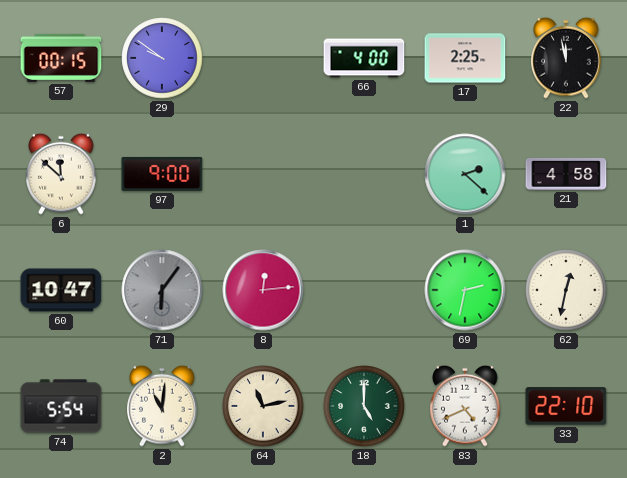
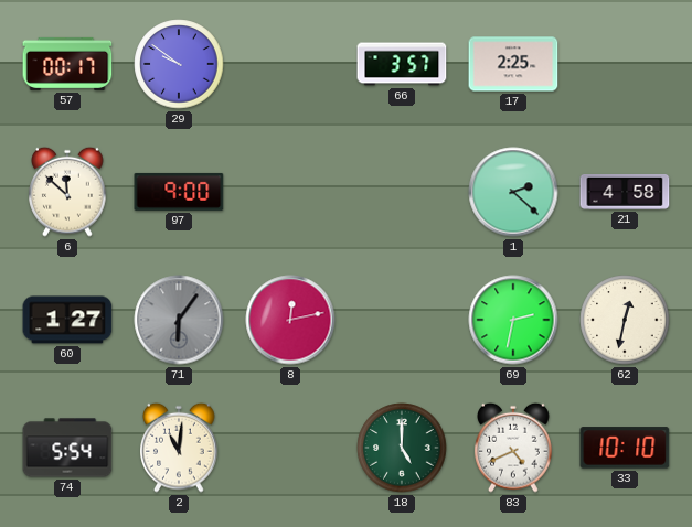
57: 00:15 -> 00:17 (67, 64)
66: 4:00 -> 3:57 (402, 64)
22: 11:58 -> none (566, 58)
60: 10:47 -> 1:27 (67, 320)
8: 12:14 -> 12:13 (290, 320)
64: 11:13 -> none (263, 406)
33: 22:10 -> 10:10 (625, 448)
